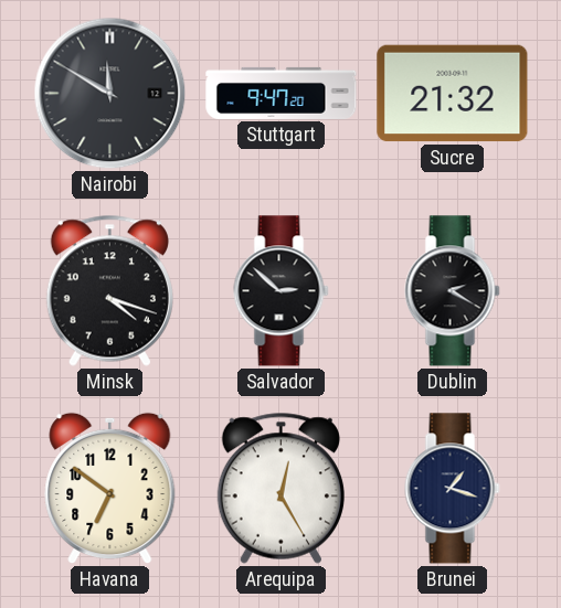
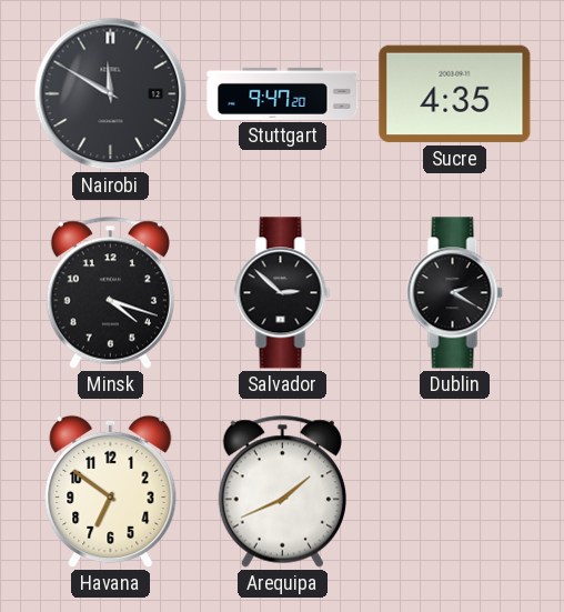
Sucre: 21:32 -> 4:35 (455, 94)
Arequipa: 12:25 -> 1:41 (282, 491)
Brunei: 1:18 -> none (453, 489)
